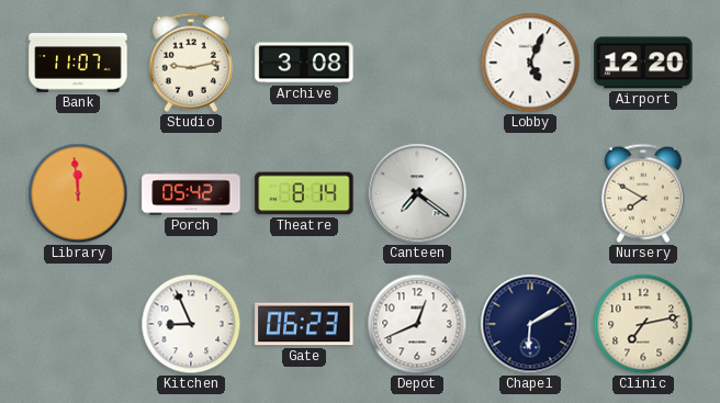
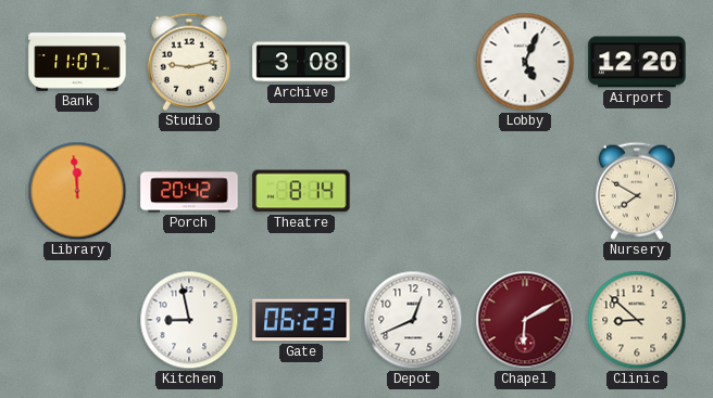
Porch: 05:42 -> 20:42 (189, 191)
Canteen: 7:21 -> none (417, 193)
Kitchen: 8:56 -> 8:58 (189, 320)
Chapel dial: navy -> burgundy (525, 320)
Clinic: 7:13 -> 8:52 (637, 320)
